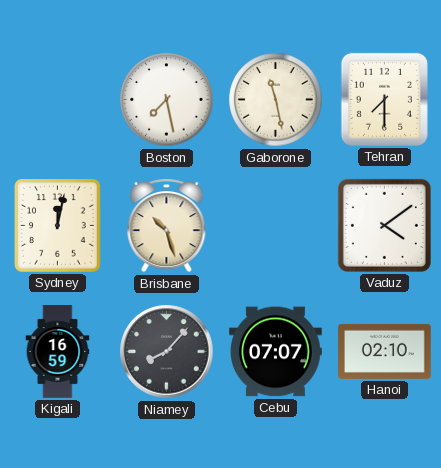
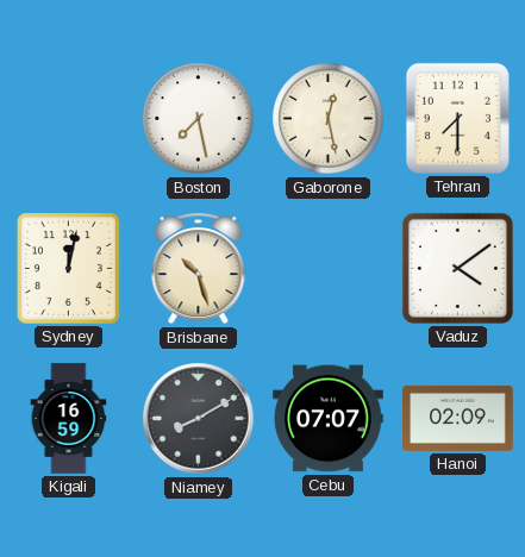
Gaborone: 11:28 -> 12:28 (329, 119)
Niamey: 8:07 -> 8:10 (199, 419)
Hanoi: 02:10 -> 02:09 (458, 418)
